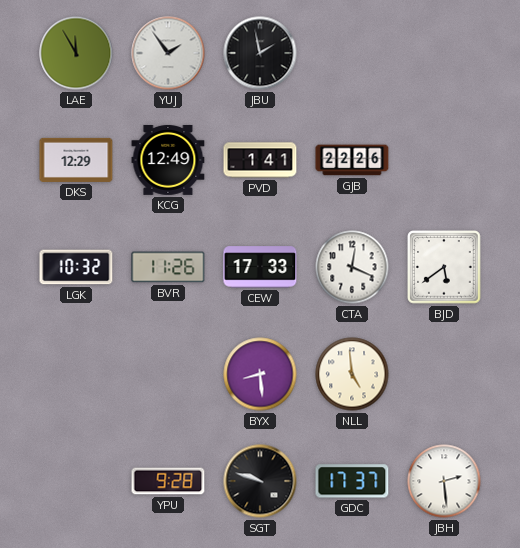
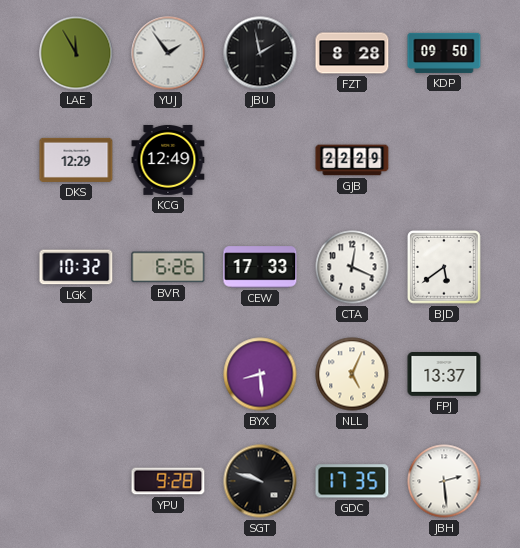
FZT: none -> 8:28 (352, 53)
KDP: none -> 09:50 (444, 53)
PVD: 1:41 -> none (260, 160)
GJB: 22:26 -> 22:29 (352, 160)
BVR: 11:26 -> 6:26 (168, 267)
NLL: 4:59 -> 5:04 (352, 374)
FPJ: none -> 13:37 (444, 375)
GDC: 17:37 -> 17:35 (352, 481)
